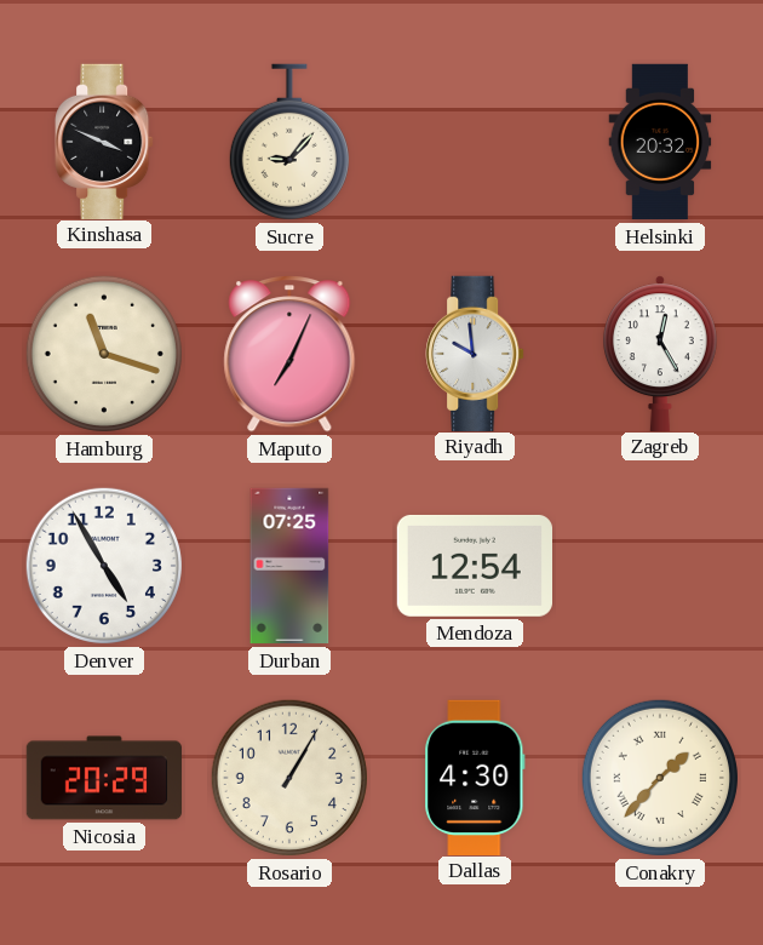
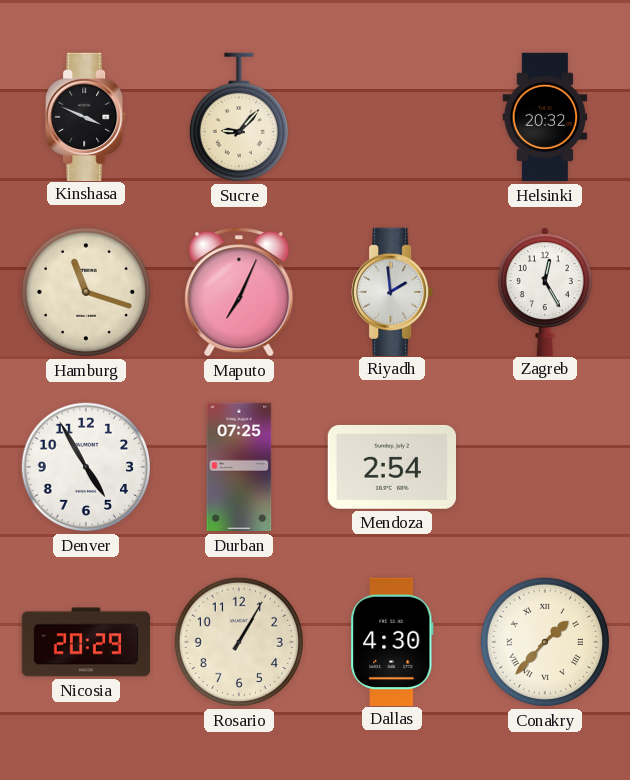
Riyadh: 9:59 -> 1:59 (392, 291)
Mendoza: 12:54 -> 2:54 (391, 467)
